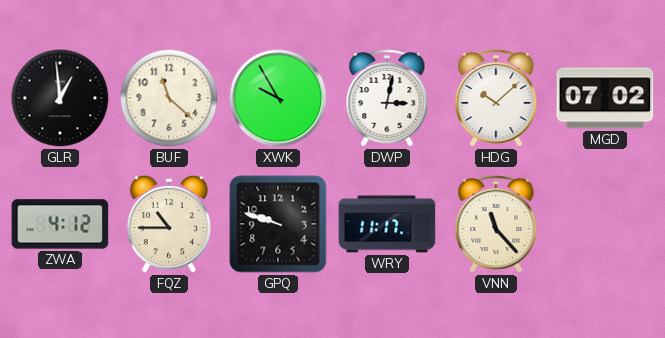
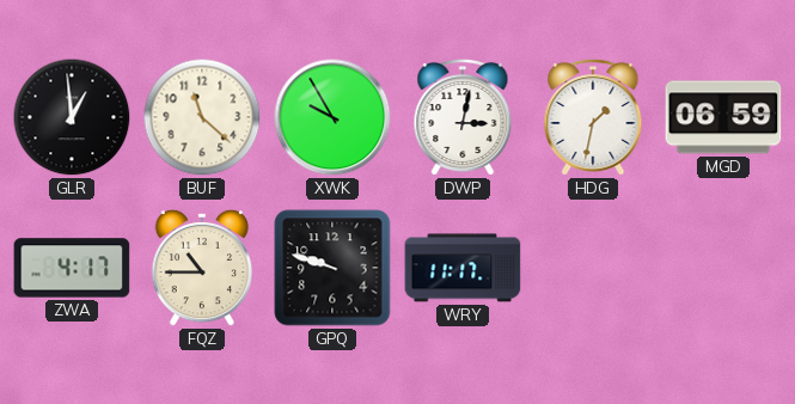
HDG: 10:08 -> 1:32 (593, 118)
MGD: 07:02 -> 06:59 (723, 117)
ZWA: 4:12 -> 4:17 (72, 268)
VNN: 11:23 -> none (496, 225)
